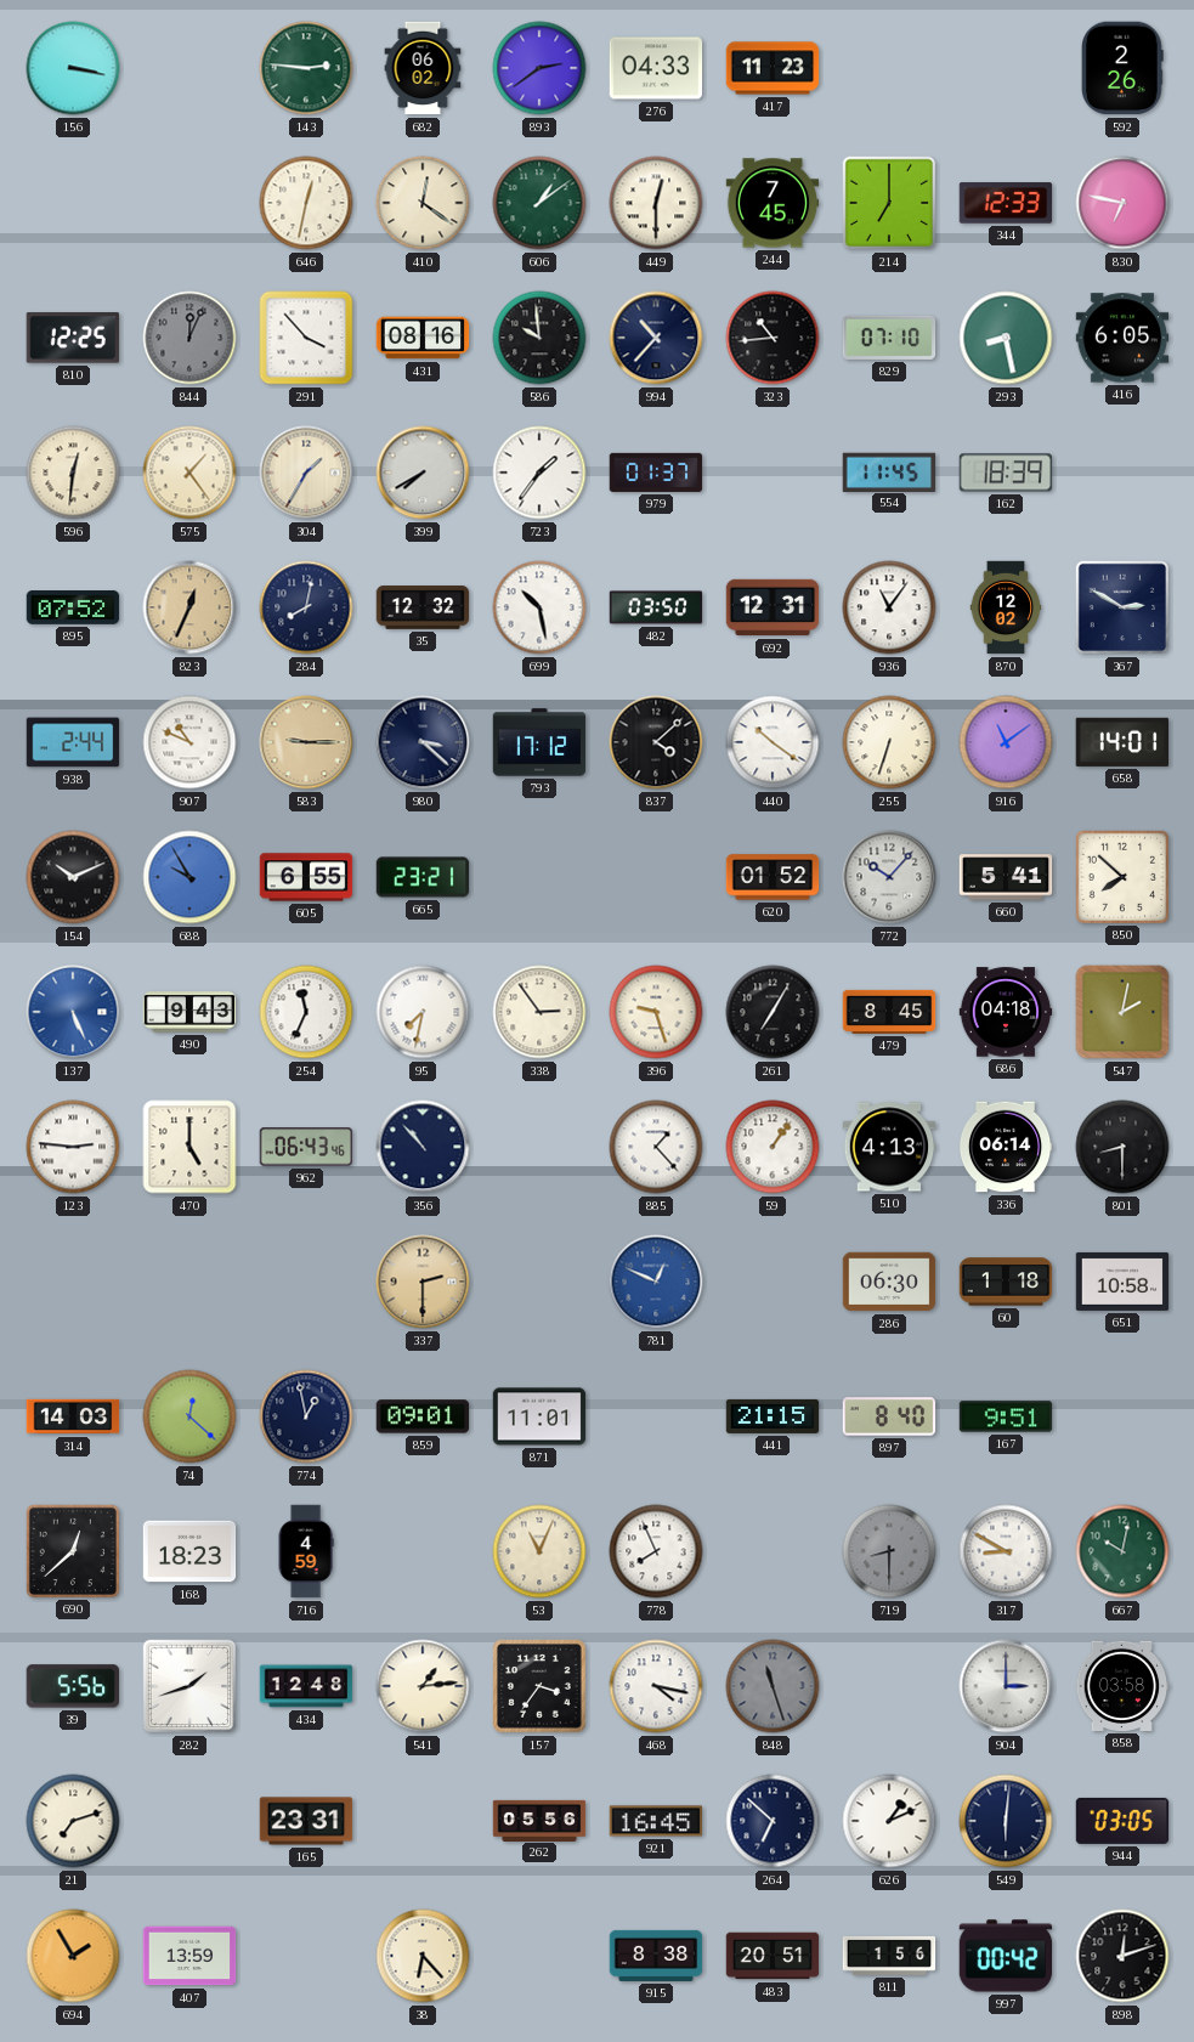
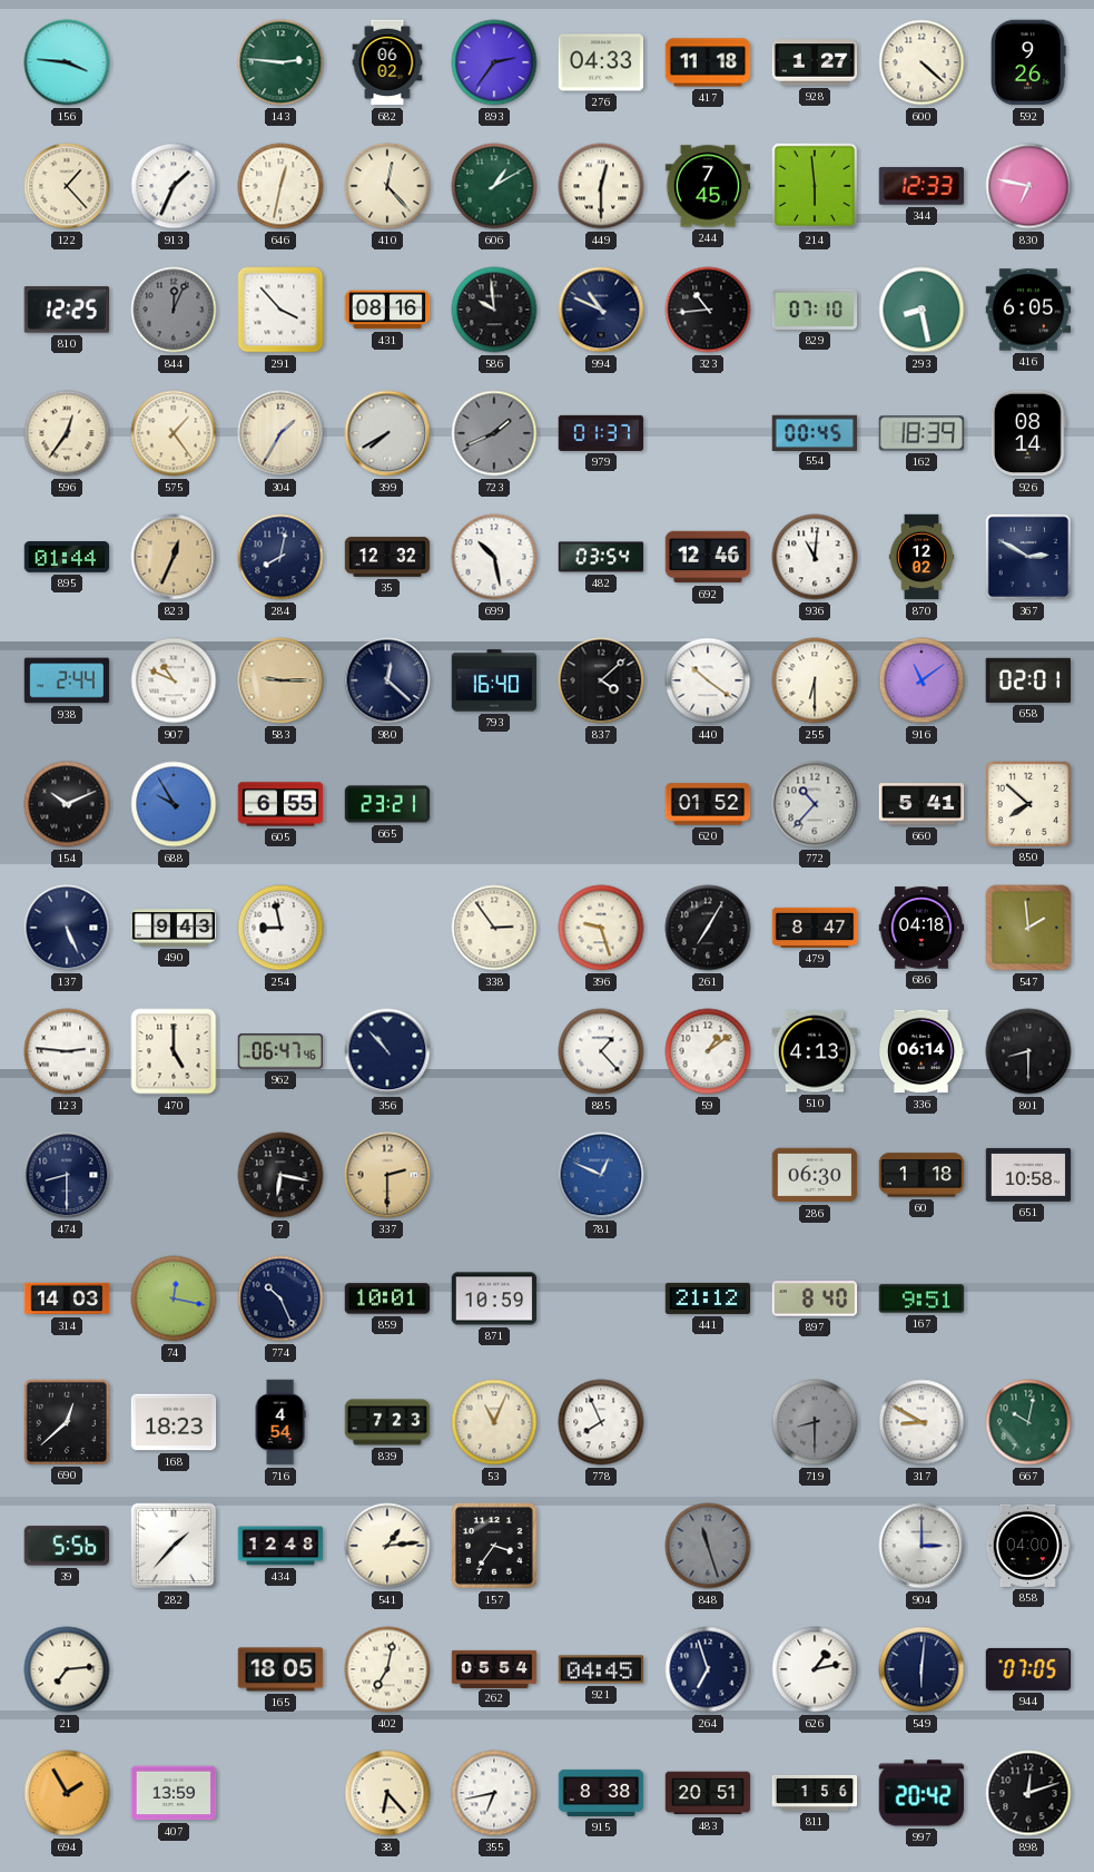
156: 3:17 -> 3:46 (67, 62)
893: 2:39 -> 2:36 (494, 62)
417: 11:23 -> 11:18 (708, 62)
928: none -> 1:27 (815, 62)
600: none -> 4:22 (921, 62)
592: 2:26 -> 9:26 (1028, 62)
122: none -> 1:23 (67, 186)
913: none -> 1:34 (174, 186)
410: 12:21 -> 12:23 (387, 186)
606: 1:09 -> 1:10 (494, 186)
214: 7:00 -> 5:59 (815, 186)
994: 10:37 -> 10:49 (601, 310)
596: 12:31 -> 12:36 (67, 433)
723: 1:36 -> 1:41 (494, 433)
723 dial: white -> grey (494, 433)
554: 11:45 -> 00:45 (815, 432)
926: none -> 08:14 (1028, 433)
895: 07:52 -> 01:44 (67, 558)
482: 03:50 -> 03:54 (601, 557)
692: 12:31 -> 12:46 (708, 557)
936: 11:06 -> 11:01 (815, 557)
980: 3:22 -> 12:22 (387, 680)
793: 17:12 -> 16:40 (494, 680)
255: 6:33 -> 6:30 (815, 680)
658: 14:01 -> 02:01 (1027, 680)
772: 10:07 -> 10:37 (815, 804)
137 dial: blue -> navy (67, 928)
254: 11:34 -> 8:58 (280, 928)
95: 7:32 -> none (423, 1012)
479: 8:45 -> 8:47 (815, 928)
547: 2:02 -> 1:59 (1028, 928)
962: 06:43 -> 06:47 (280, 1051)
59: 1:06 -> 1:09 (708, 1051)
474: none -> 8:30 (67, 1175)
7: none -> 6:17 (280, 1175)
74: 12:22 -> 12:17 (174, 1298)
774: 12:58 -> 10:26 (280, 1298)
859: 09:01 -> 10:01 (387, 1298)
871: 11:01 -> 10:59 (494, 1298)
441: 21:15 -> 21:12 (708, 1298)
716: 4:59 -> 4:54 (280, 1422)
839: none -> 7:23 (387, 1422)
282: 1:42 -> 1:37 (174, 1546)
468: 4:17 -> none (656, 1686)
858: 03:58 -> 04:00 (1028, 1546)
21: 7:12 -> 7:14 (67, 1669)
165: 23:31 -> 18:05 (280, 1669)
402: none -> 7:02 (387, 1669)
262: 05:56 -> 05:54 (494, 1668)
921: 16:45 -> 04:45 (601, 1669)
264: 6:52 -> 6:57 (708, 1669)
626: 1:11 -> 1:13 (815, 1669)
944: 03:05 -> 07:05 (1028, 1669)
355: none -> 6:43 (494, 1793)
997: 00:42 -> 20:42 (921, 1793)
